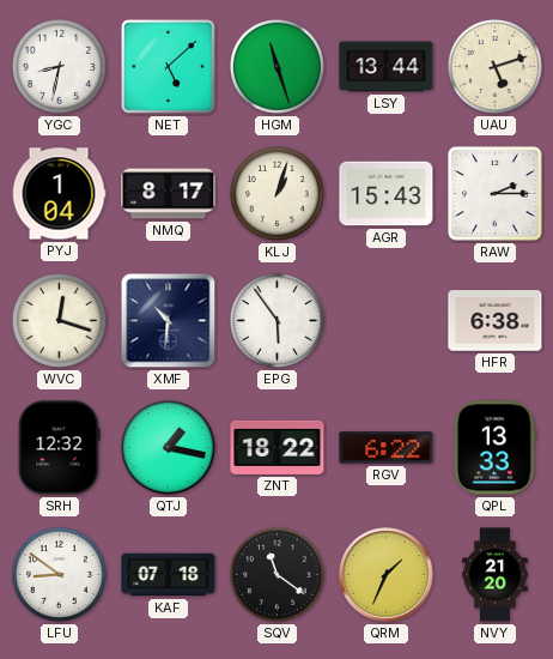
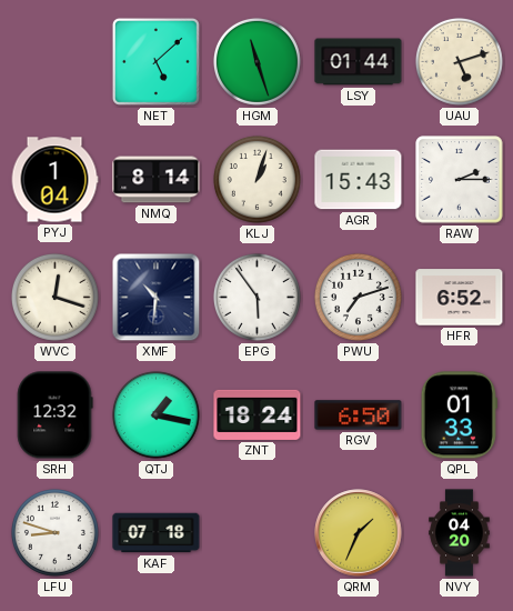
YGC: 8:32 -> none (59, 66)
LSY: 13:44 -> 01:44 (359, 62)
NMQ: 8:17 -> 8:14 (157, 180)
PWU: none -> 7:12 (358, 297)
HFR: 6:38 -> 6:52 (460, 298)
ZNT: 18:22 -> 18:24 (258, 414)
RGV: 6:22 -> 6:50 (359, 415)
QPL: 13:33 -> 01:33 (459, 415)
LFU: 8:51 -> 8:48 (54, 532)
SQV: 11:21 -> none (276, 574)
NVY: 21:20 -> 04:20 (460, 533)
